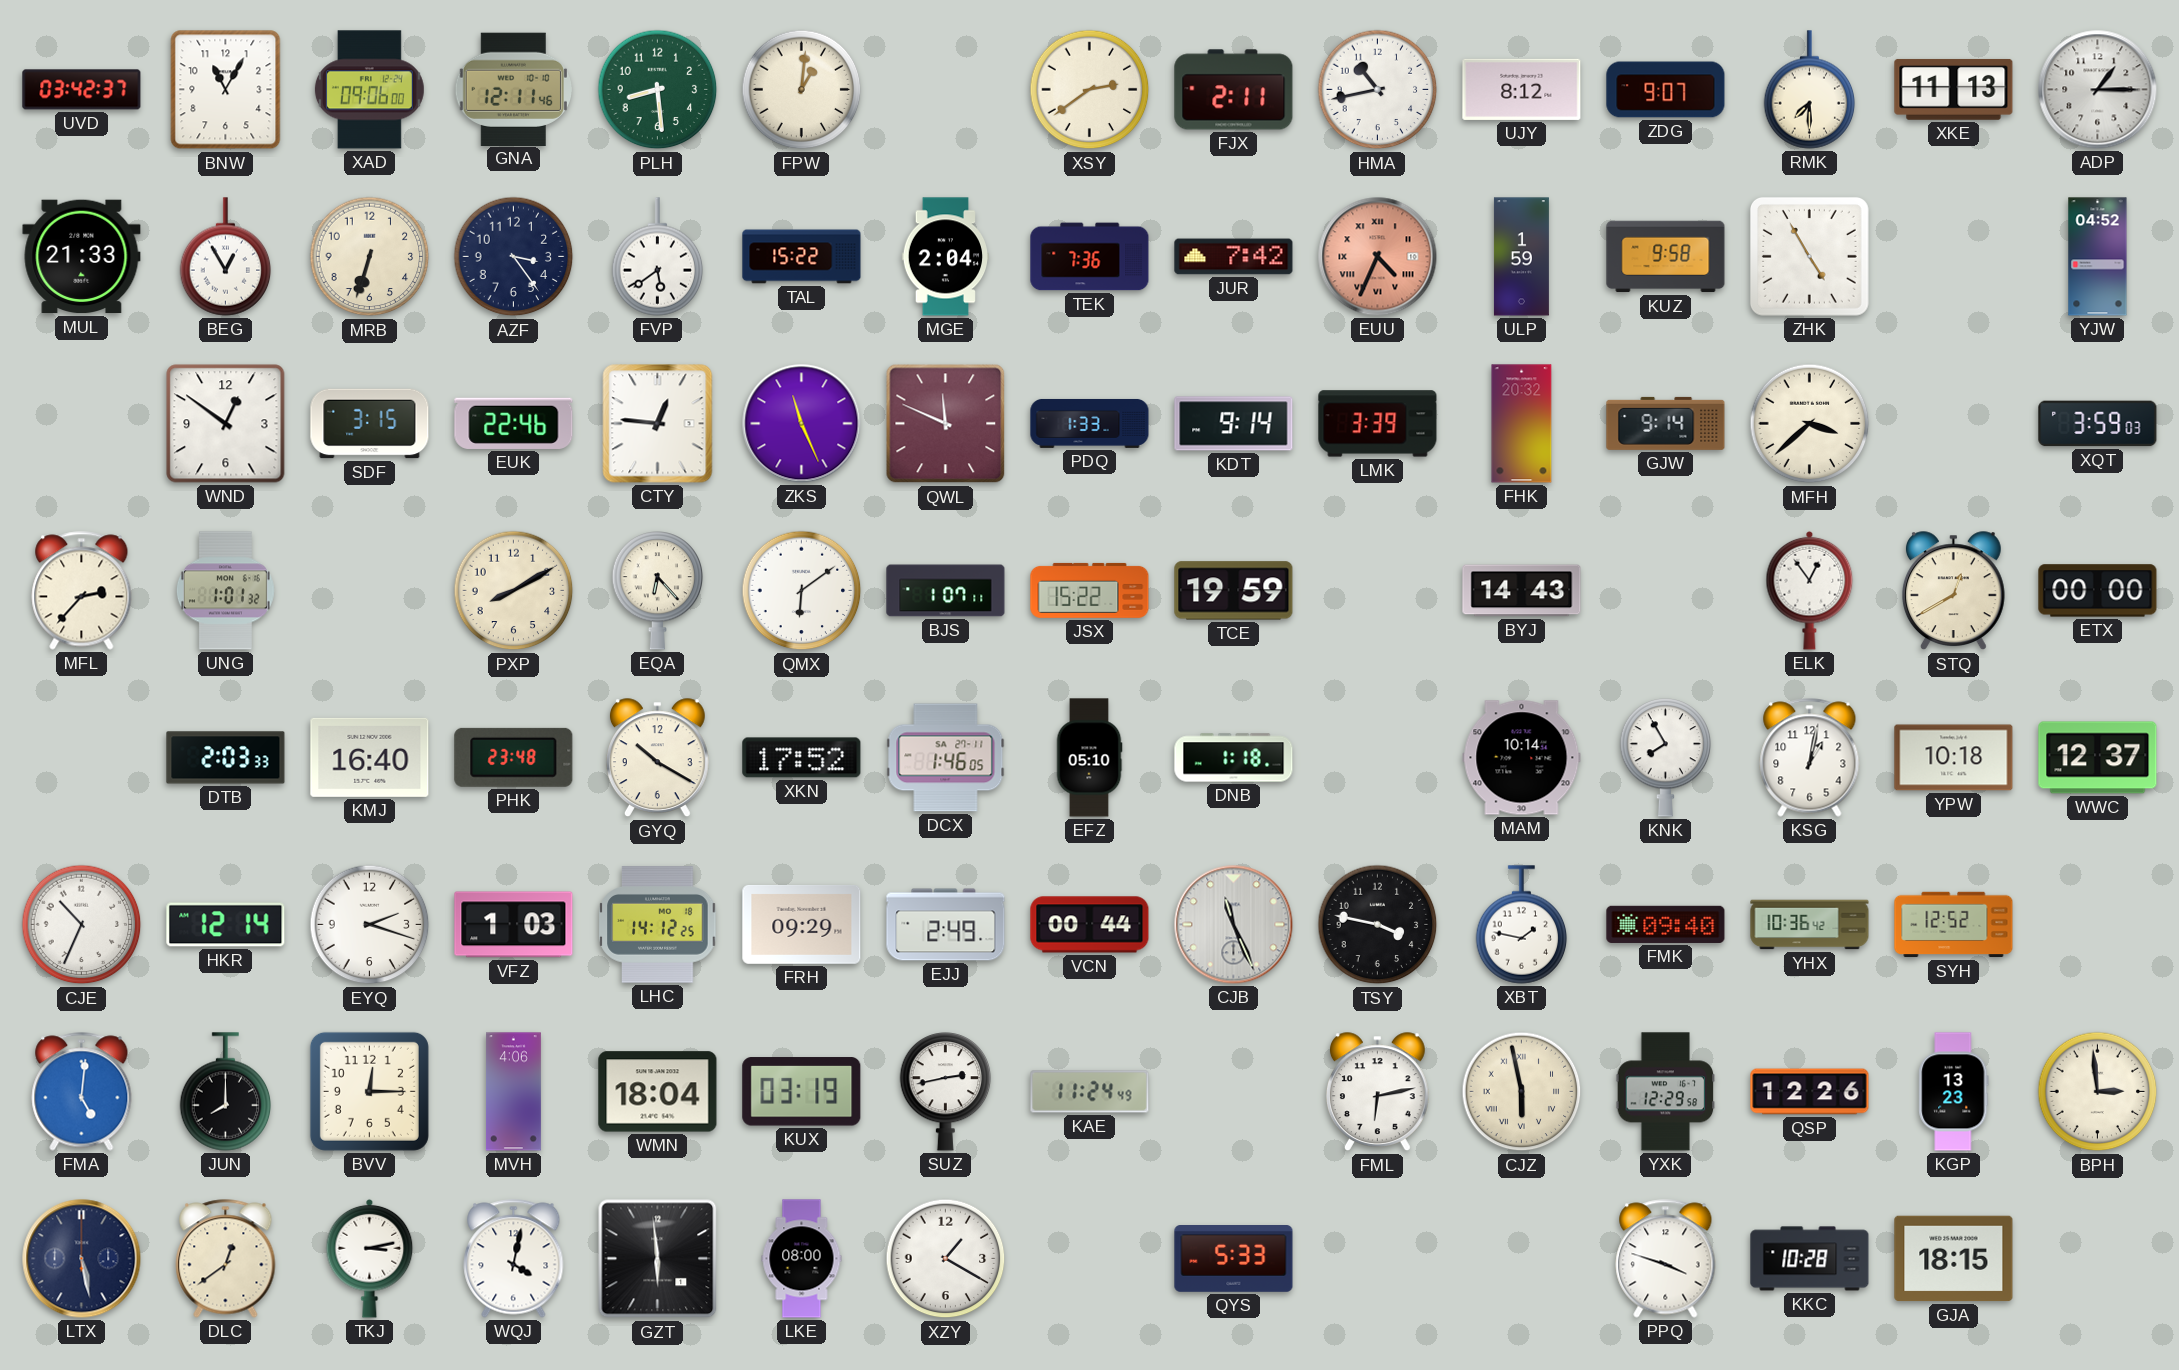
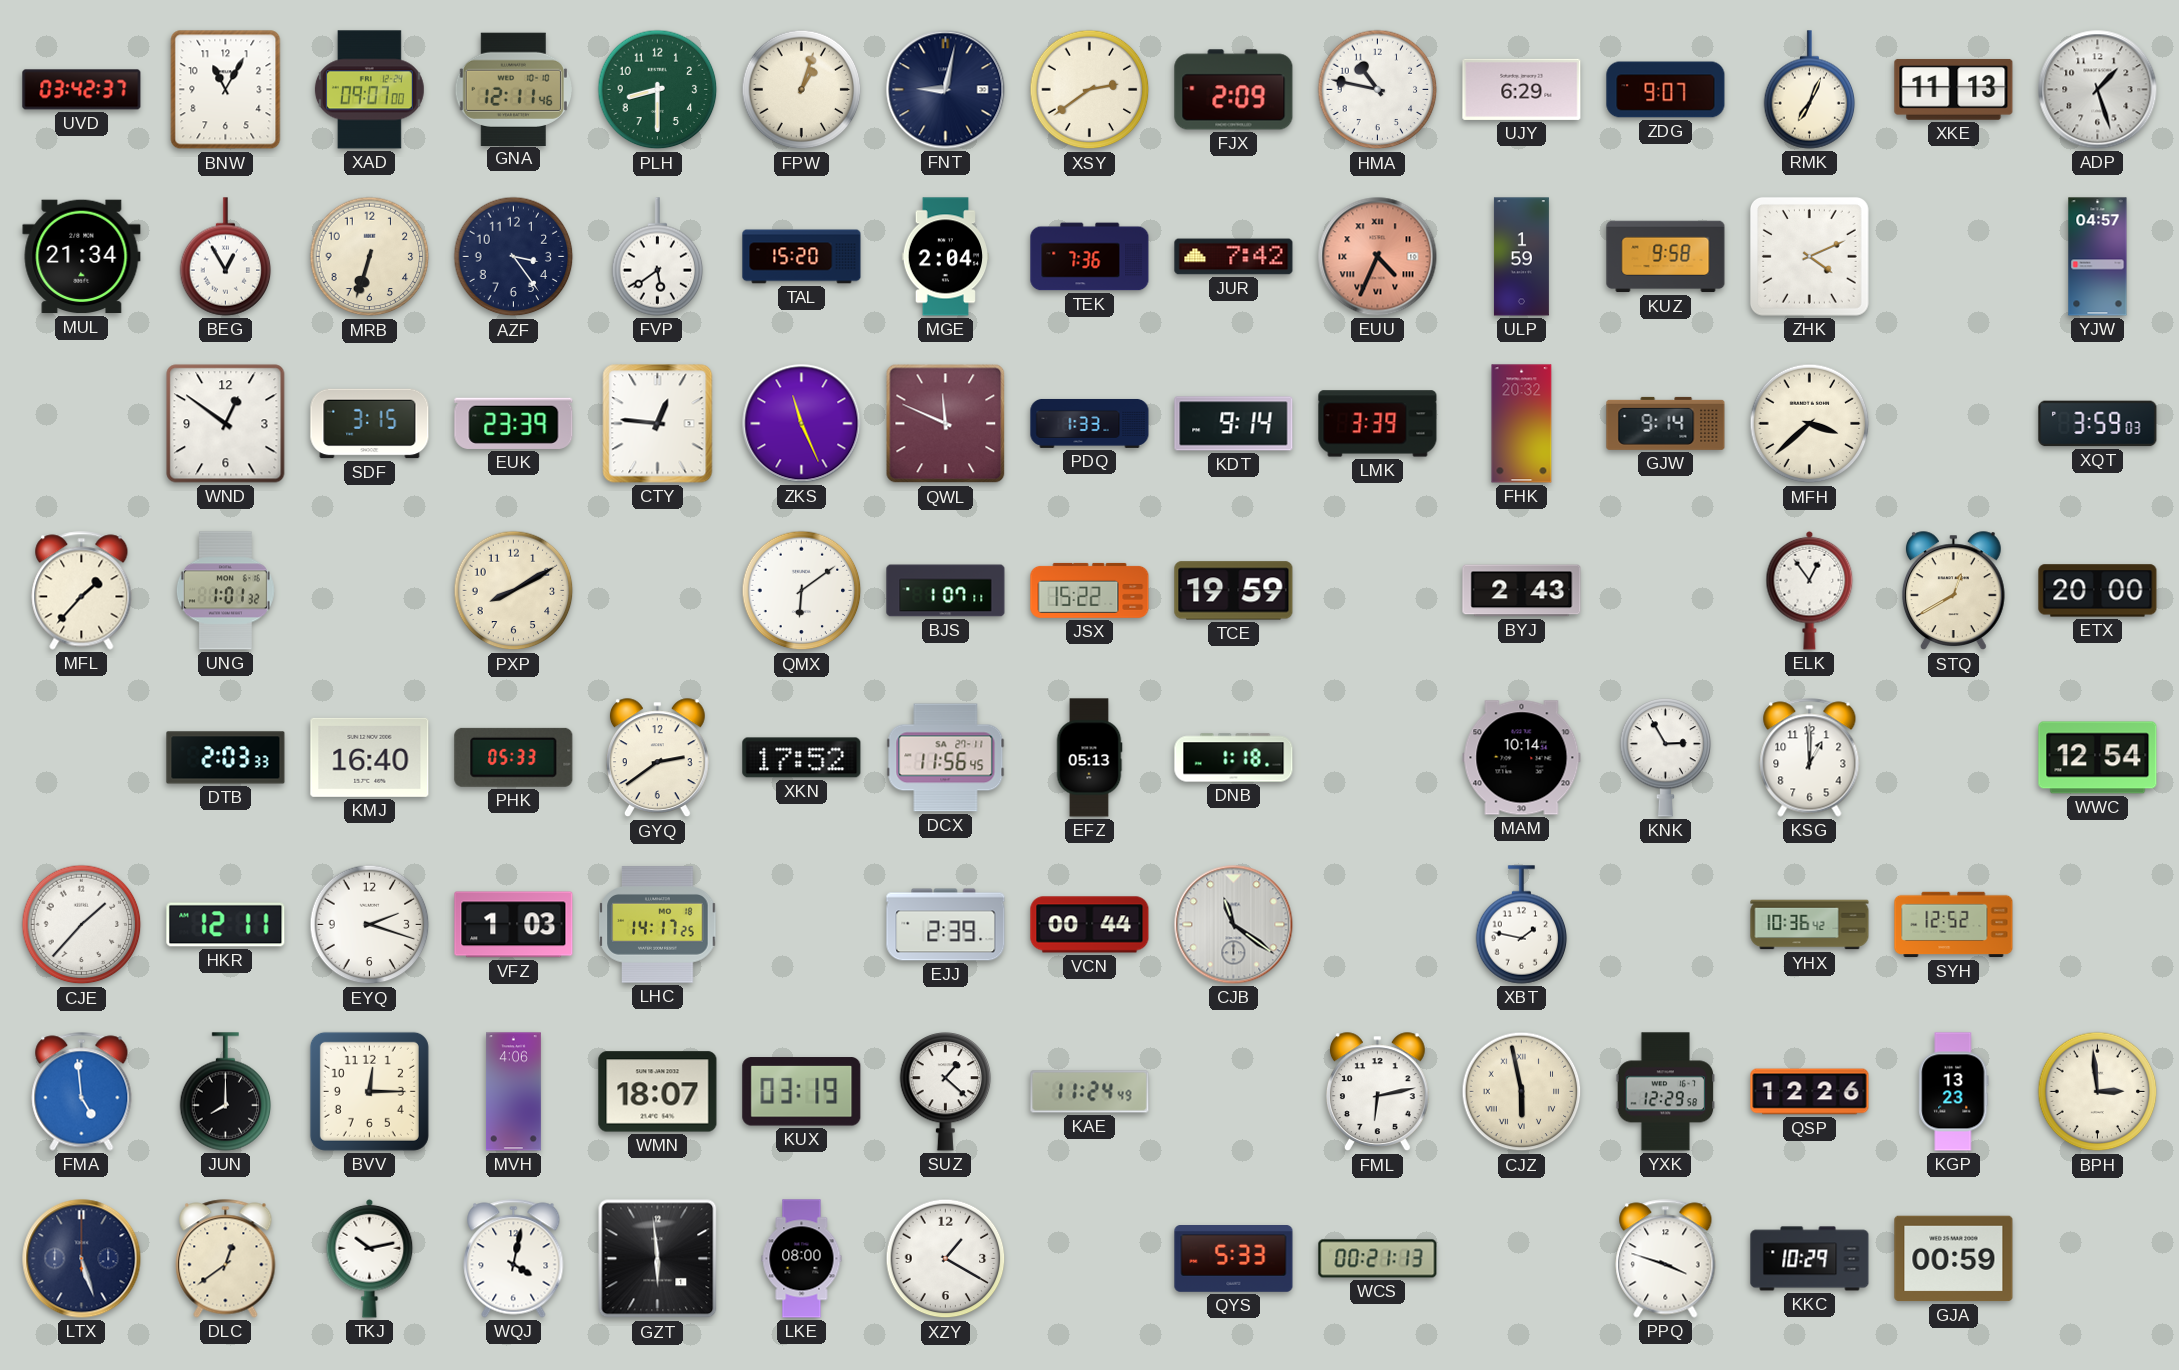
XAD: 09:06 -> 09:07 (369, 90)
PLH: 8:29 -> 8:30 (658, 90)
FPW: 1:01 -> 1:03 (802, 90)
FNT: none -> 9:02 (946, 90)
FJX: 2:11 -> 2:09 (1234, 90)
HMA: 10:43 -> 10:47 (1378, 90)
UJY: 8:12 -> 6:29 (1522, 89)
RMK: 7:30 -> 7:04 (1810, 90)
ADP: 1:15 -> 1:27 (2098, 90)
MUL: 21:33 -> 21:34 (82, 257)
TAL: 15:22 -> 15:20 (802, 257)
ZHK: 4:55 -> 4:11 (1809, 256)
YJW: 04:52 -> 04:57 (2098, 257)
EUK: 22:46 -> 23:39 (514, 423)
MFL: 2:37 -> 1:37 (82, 591)
EQA: 6:23 -> none (658, 591)
BYJ: 14:43 -> 2:43 (1522, 591)
ETX: 00:00 -> 20:00 (2098, 591)
PHK: 23:48 -> 05:33 (514, 757)
GYQ: 10:20 -> 2:39 (657, 758)
DCX: 1:46 -> 11:56 (946, 758)
EFZ: 05:10 -> 05:13 (1089, 758)
KNK: 7:55 -> 2:55 (1666, 758)
KSG: 1:02 -> 1:00 (1810, 758)
YPW: 10:18 -> none (1954, 758)
WWC: 12:37 -> 12:54 (2098, 758)
CJE: 10:34 -> 1:37 (82, 925)
HKR: 12:14 -> 12:11 (226, 925)
LHC: 14:12 -> 14:17 (658, 925)
FRH: 09:29 -> none (802, 924)
EJJ: 2:49 -> 2:39 (946, 925)
CJB: 11:26 -> 11:21 (1234, 925)
TSY: 3:47 -> none (1378, 925)
FMK: 09:40 -> none (1666, 924)
FMA: 5:01 -> 4:59 (82, 1092)
WMN: 18:04 -> 18:07 (658, 1092)
SUZ: 2:43 -> 1:22 (946, 1092)
LTX: 5:28 -> 5:27 (82, 1259)
TKJ: 3:13 -> 10:13 (370, 1258)
WCS: none -> 00:21 (1378, 1259)
KKC: 10:28 -> 10:29 (1810, 1259)
GJA: 18:15 -> 00:59 (1954, 1259)
